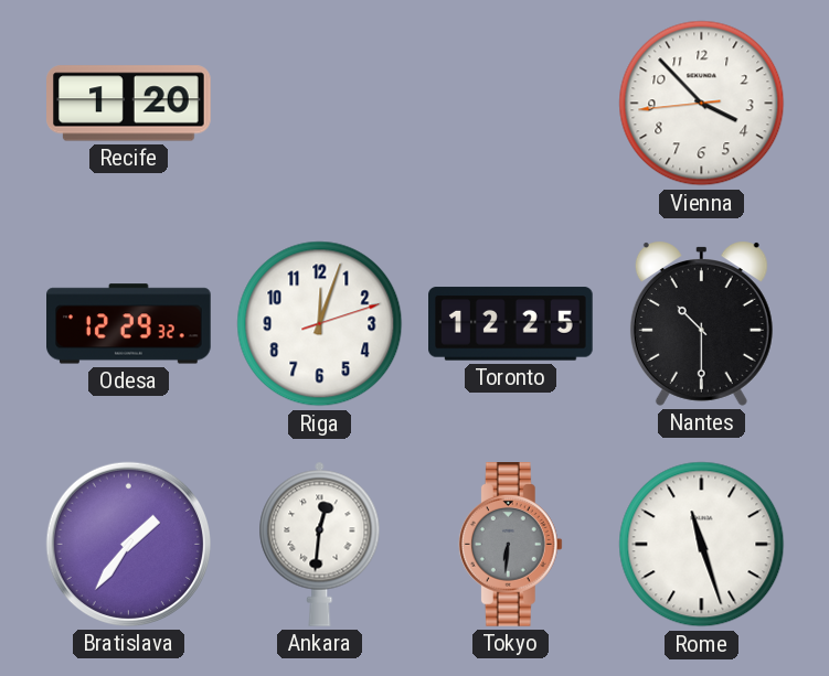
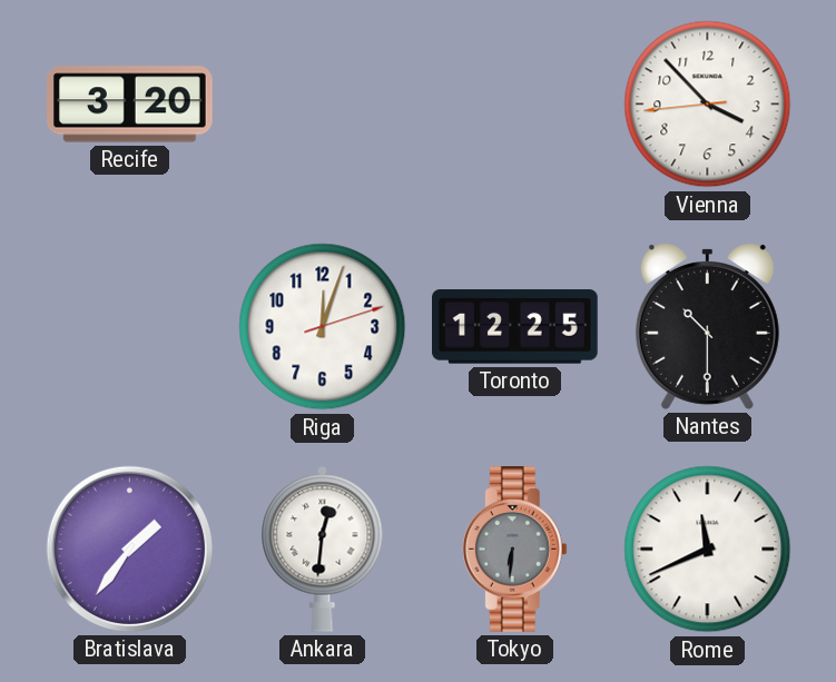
Recife: 1:20 -> 3:20 (130, 105)
Odesa: 12:29 -> none (129, 324)
Rome: 11:27 -> 11:41 (708, 550)
